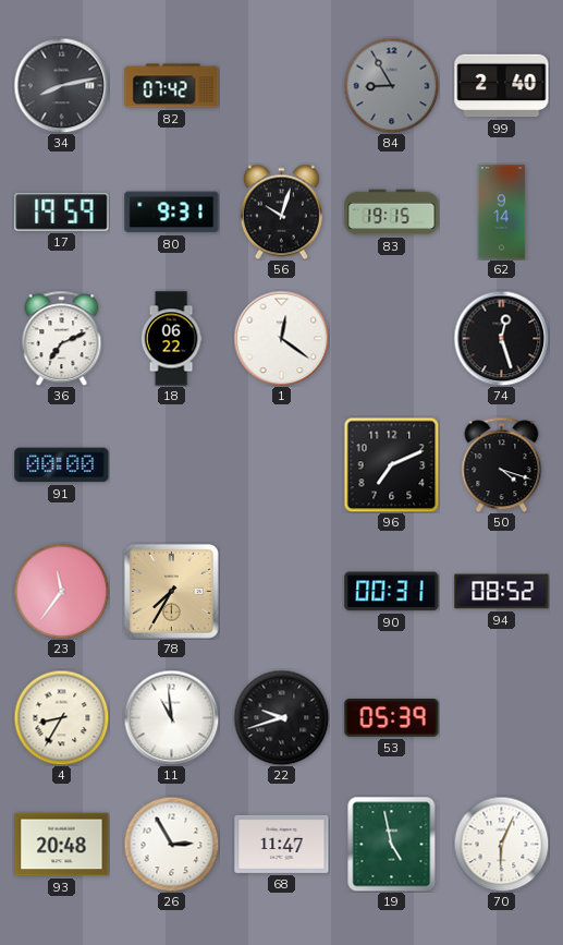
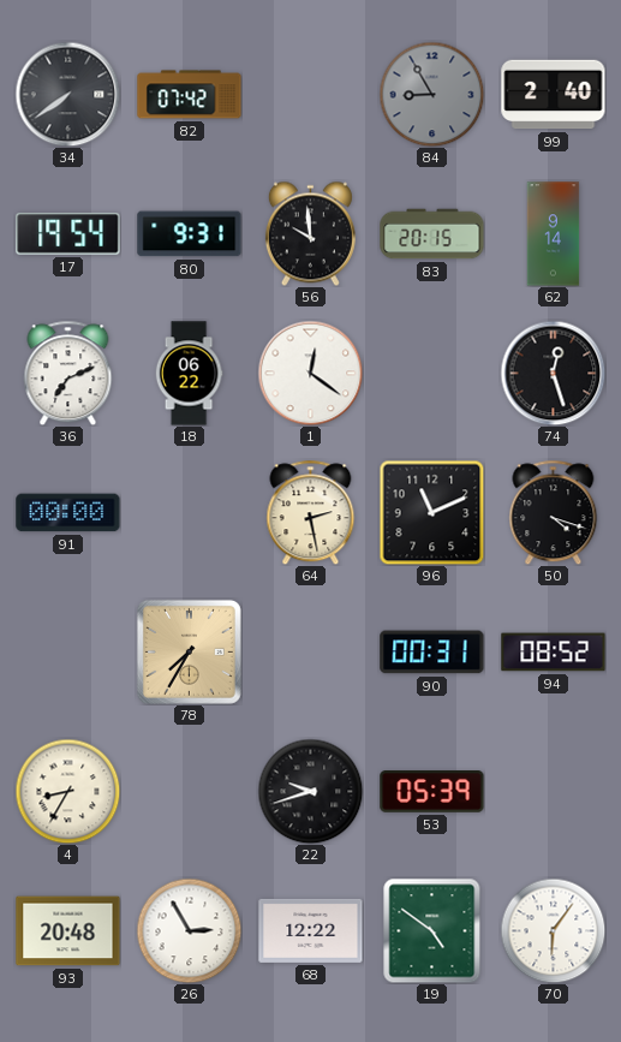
34: 8:13 -> 7:39 (67, 94)
17: 19:59 -> 19:54 (68, 234)
56: 10:03 -> 9:59 (310, 233)
83: 19:15 -> 20:15 (432, 234)
64: none -> 2:28 (311, 512)
96: 7:11 -> 11:11 (431, 512)
23: 11:36 -> none (61, 591)
11: 10:59 -> none (171, 717)
68: 11:47 -> 12:22 (311, 930)
19: 4:58 -> 4:51 (432, 930)
70: 6:04 -> 6:06 (553, 930)
